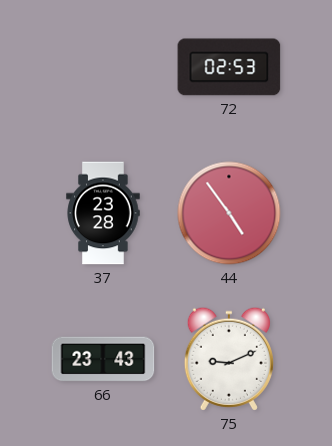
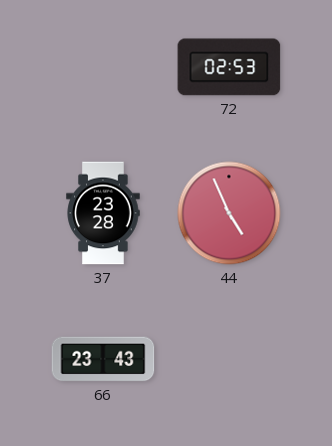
44: 4:54 -> 4:56 (229, 213)
75: 9:11 -> none (229, 359)
